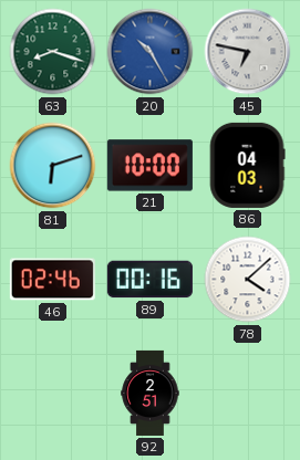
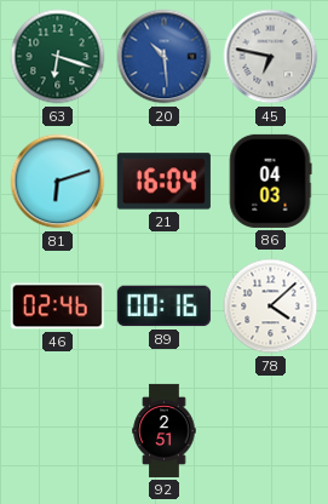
63: 8:18 -> 6:18 (58, 57)
20: 10:25 -> 10:29 (165, 57)
21: 10:00 -> 16:04 (163, 182)
